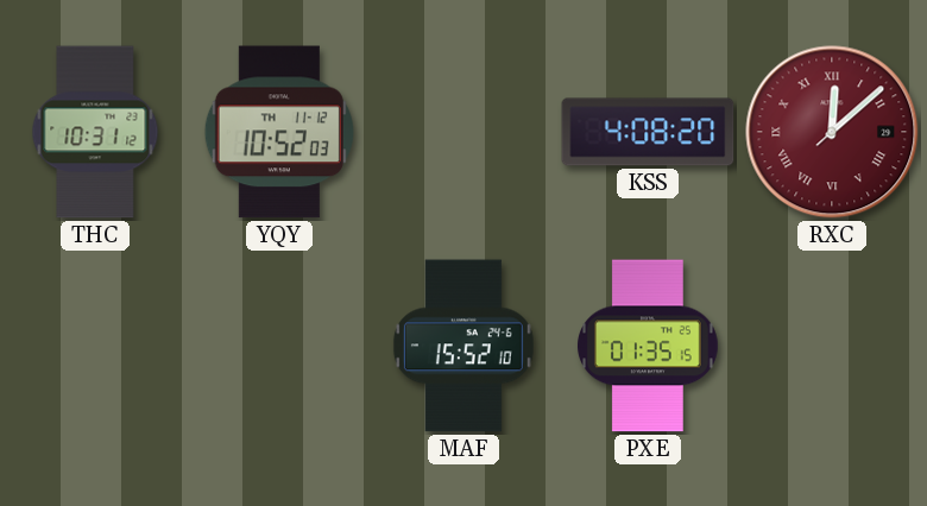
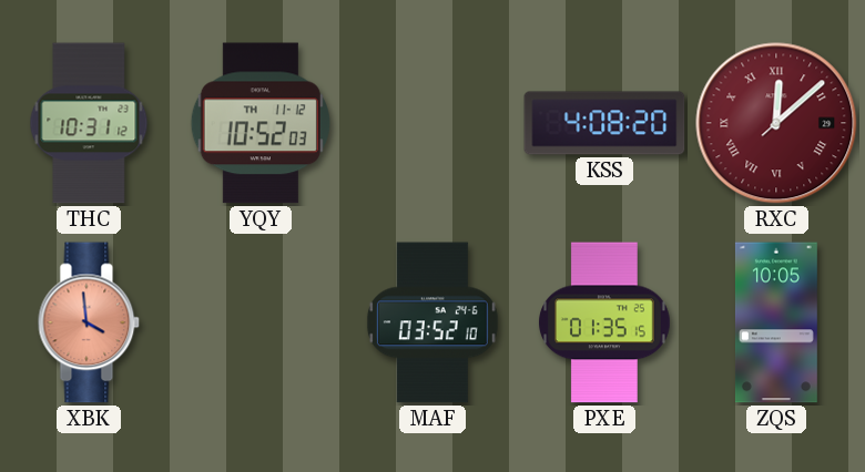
XBK: none -> 3:59 (89, 322)
MAF: 15:52 -> 03:52 (432, 322)
ZQS: none -> 10:05 (776, 322)
